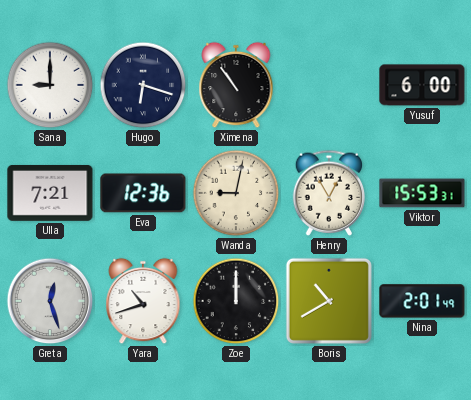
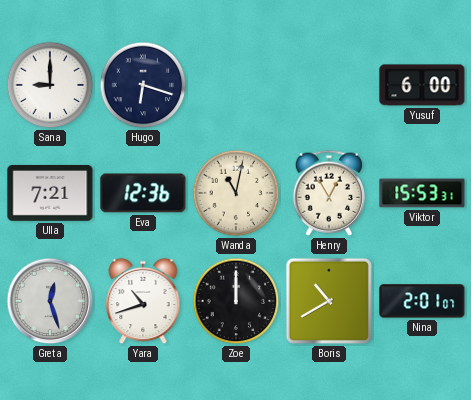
Ximena: 10:54 -> none (236, 85)
Wanda: 9:02 -> 11:02 (236, 193)
Nina: 2:01:49 -> 2:01:07 (422, 301)
